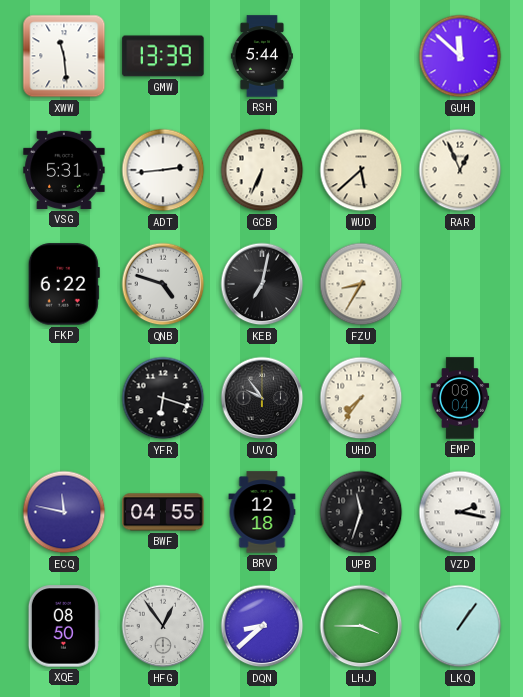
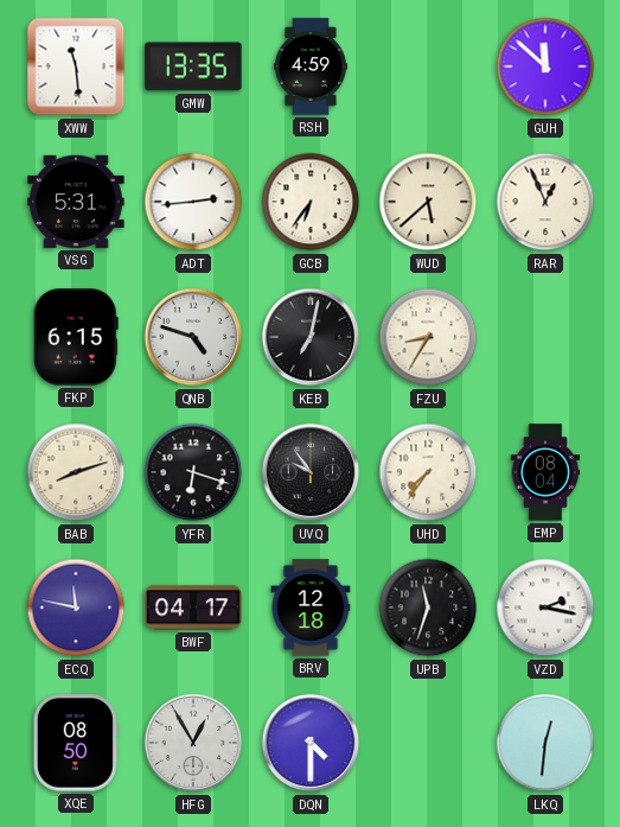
GMW: 13:39 -> 13:35 (193, 66)
RSH: 5:44 -> 4:59 (311, 66)
GCB: 6:34 -> 6:36 (311, 202)
FKP: 6:22 -> 6:15 (76, 337)
BAB: none -> 8:12 (76, 472)
BWF: 04:55 -> 04:17 (193, 607)
HFG: 12:54 -> 12:55 (193, 743)
DQN: 8:38 -> 4:30 (311, 743)
LHJ: 3:45 -> none (361, 626)
LKQ: 1:06 -> 12:31 (545, 743)
